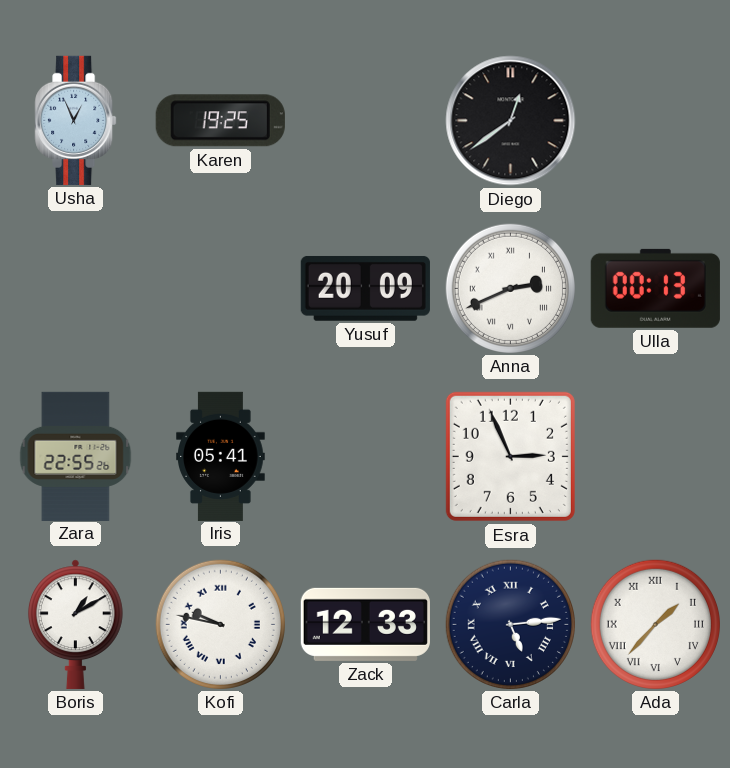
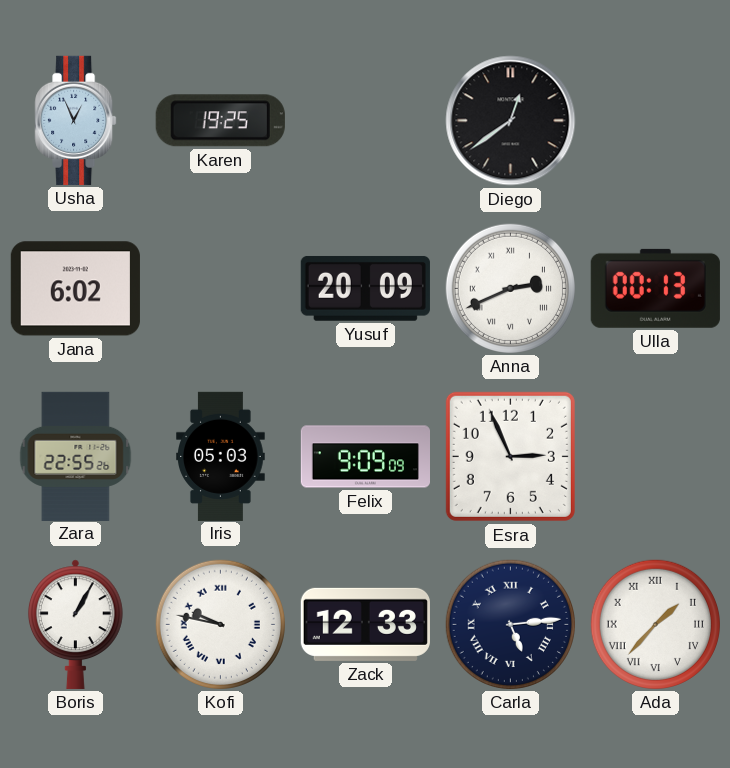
Jana: none -> 6:02 (75, 289)
Iris: 05:41 -> 05:03 (221, 456)
Felix: none -> 9:09 (365, 457)
Boris: 1:10 -> 1:05 (75, 624)
